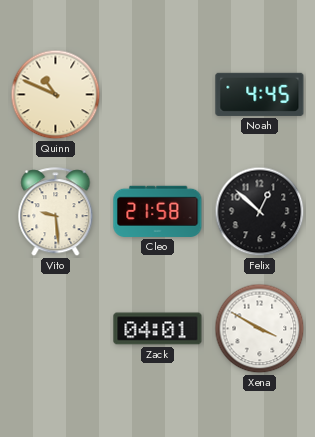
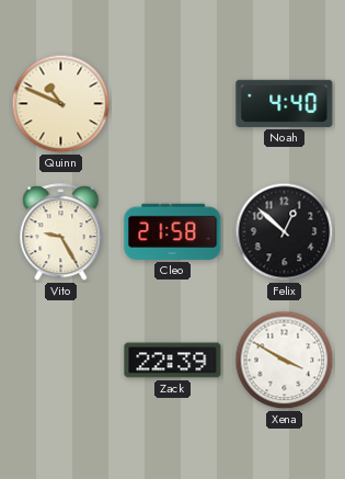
Noah: 4:45 -> 4:40 (285, 103)
Vito: 9:29 -> 9:25 (61, 232)
Zack: 04:01 -> 22:39 (173, 361)
